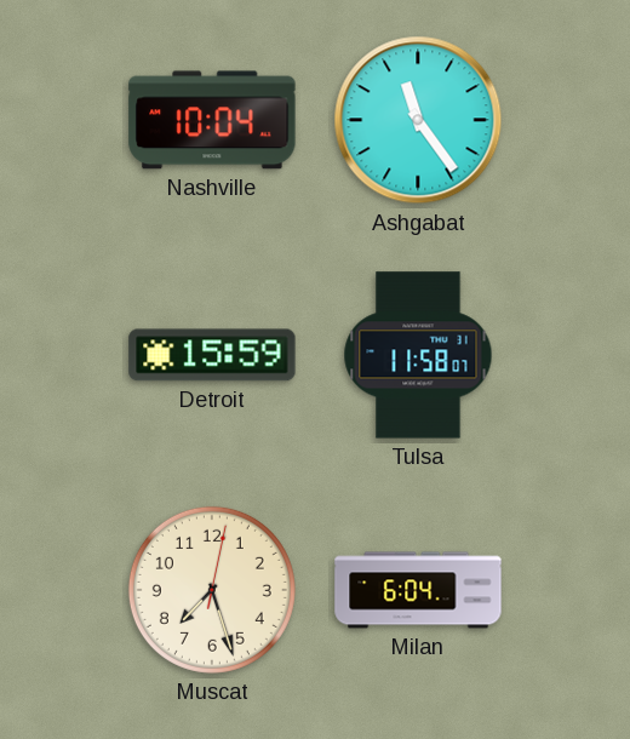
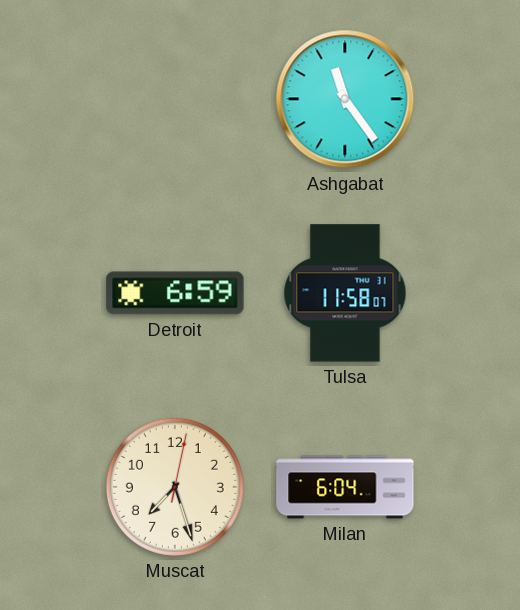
Nashville: 10:04 -> none (212, 120)
Detroit: 15:59 -> 6:59 (175, 293)
